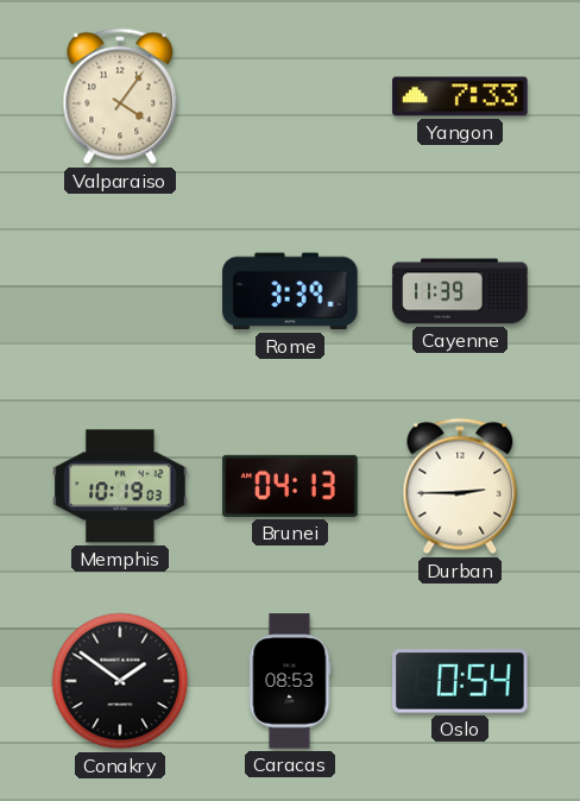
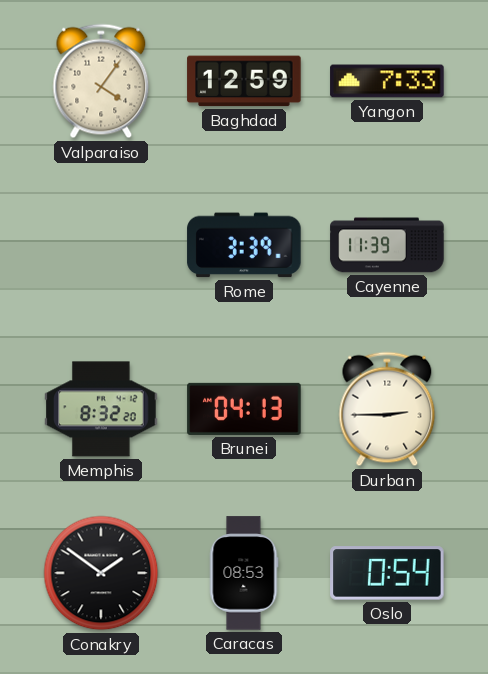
Baghdad: none -> 12:59 (244, 81)
Memphis: 10:19 -> 8:32 (101, 409)
